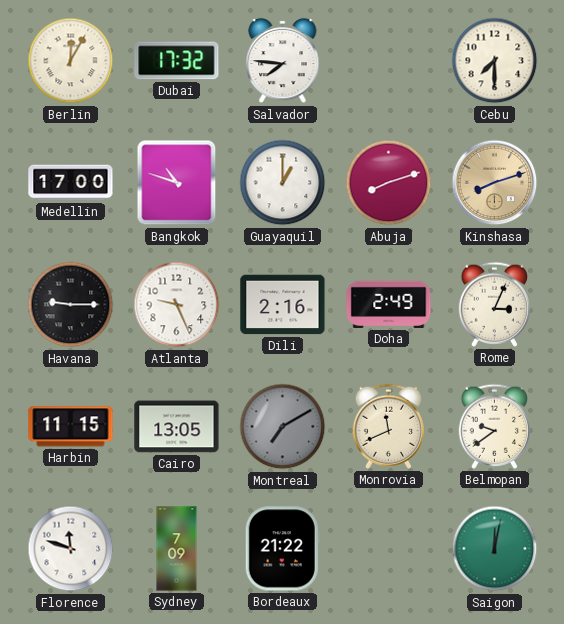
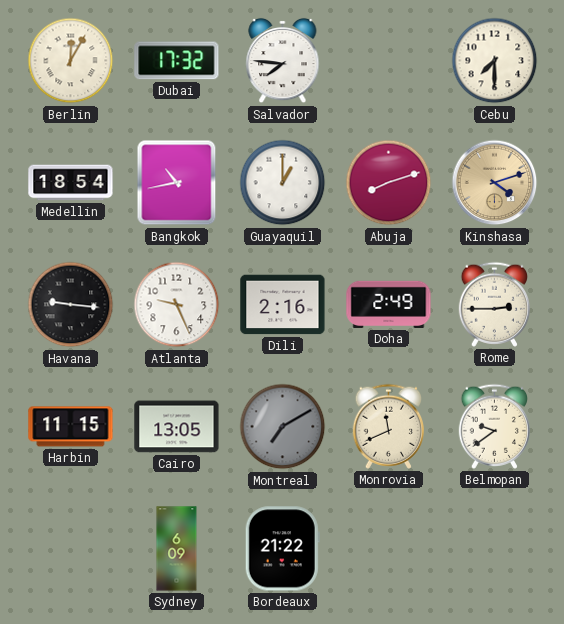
Medellin: 17:00 -> 18:54 (71, 183)
Bangkok: 10:48 -> 10:43 (177, 183)
Kinshasa: 8:12 -> 4:12 (495, 183)
Havana: 9:15 -> 9:16 (71, 305)
Rome: 3:04 -> 2:45 (494, 304)
Florence: 11:48 -> none (71, 549)
Sydney: 7:09 -> 6:09 (177, 549)
Saigon: 12:02 -> none (495, 549)
